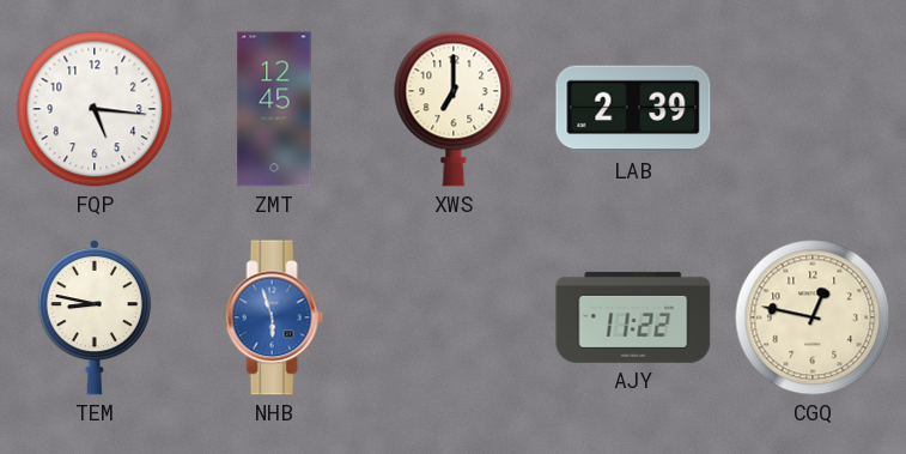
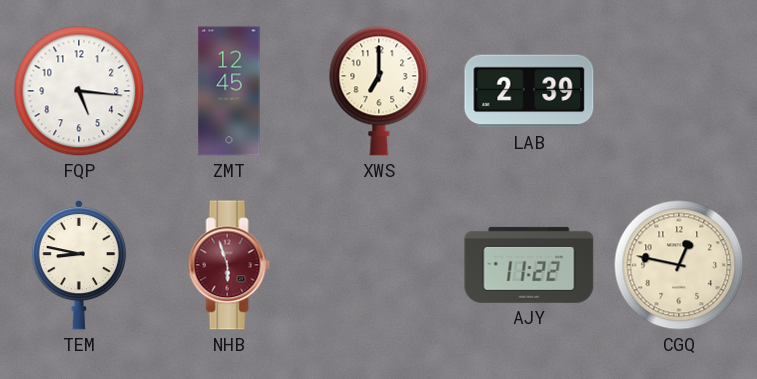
NHB dial: blue -> burgundy (229, 265)
